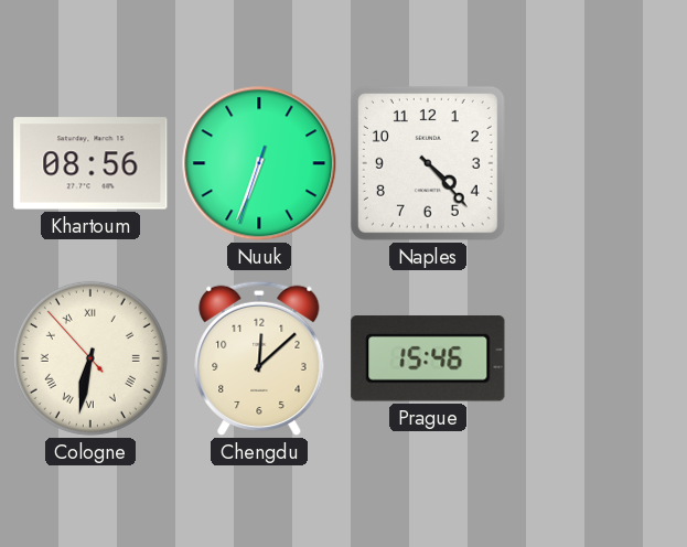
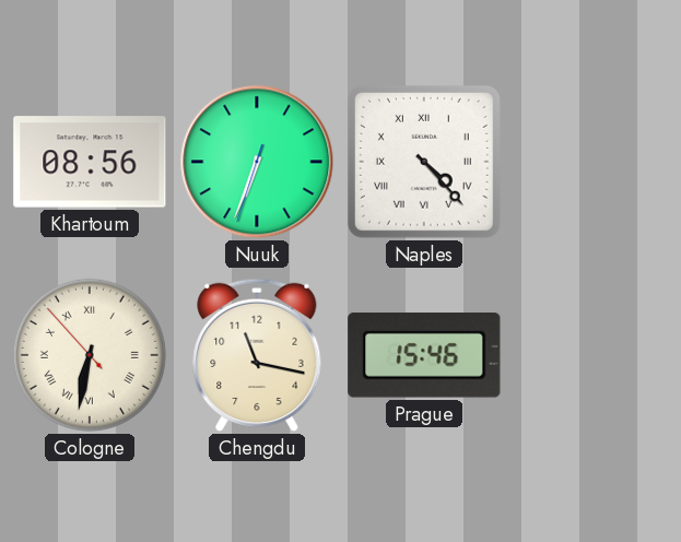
Naples numerals: Arabic -> Roman (424, 162)
Chengdu: 12:08 -> 11:17 (257, 355)
